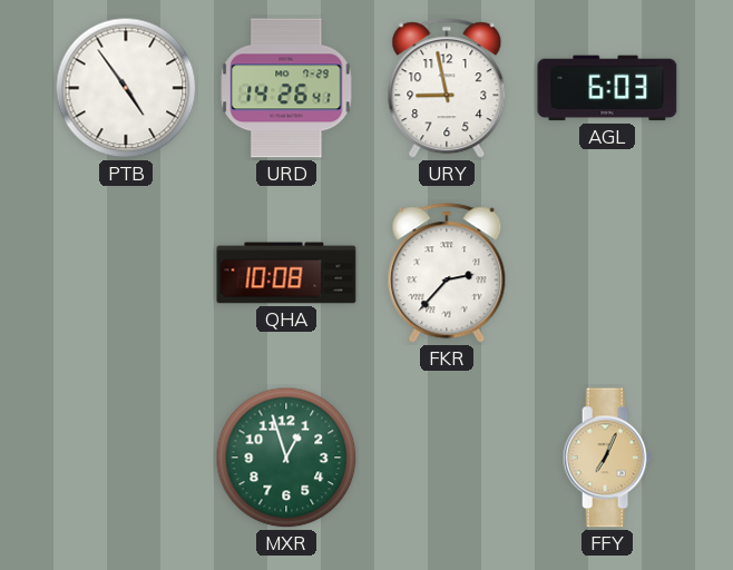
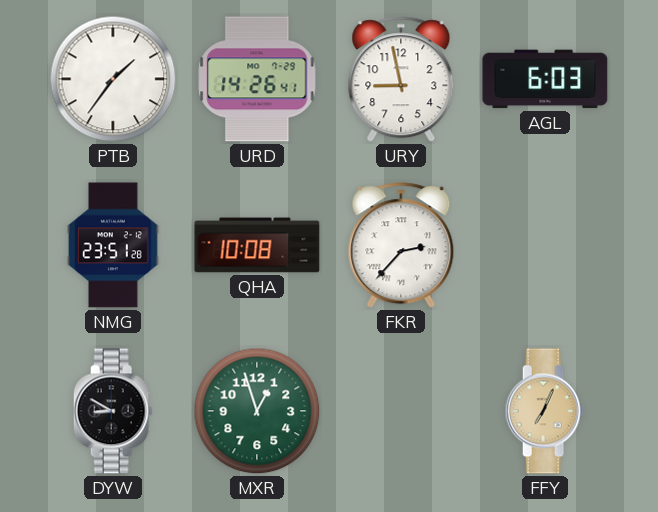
PTB: 4:54 -> 1:36 (113, 79)
NMG: none -> 23:51 (113, 245)
DYW: none -> 8:50 (113, 411)
